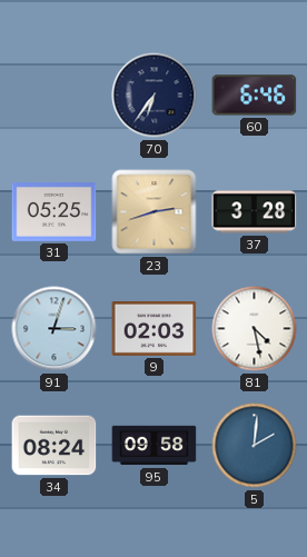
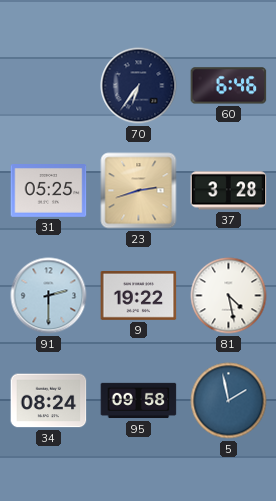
91: 3:03 -> 2:30 (49, 296)
9: 02:03 -> 19:22 (139, 295)
5: 2:01 -> 1:58 (229, 401)
